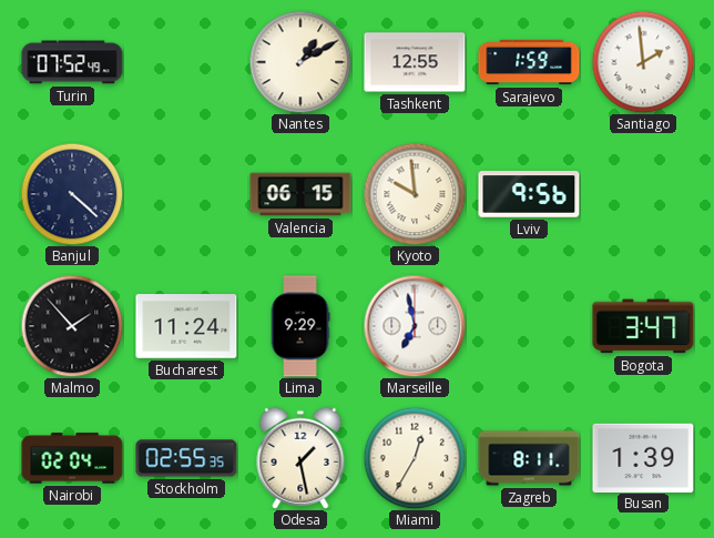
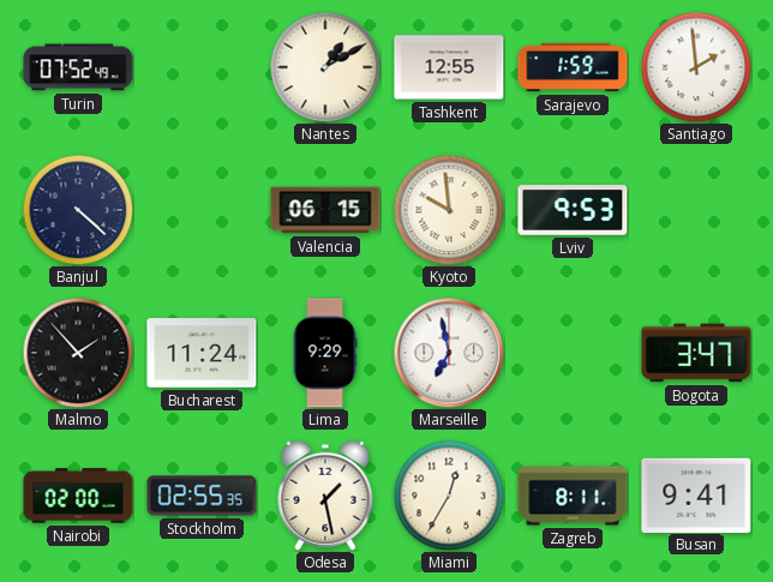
Lviv: 9:56 -> 9:53 (573, 210)
Nairobi: 02:04 -> 02:00 (78, 496)
Busan: 1:39 -> 9:41 (696, 494)
